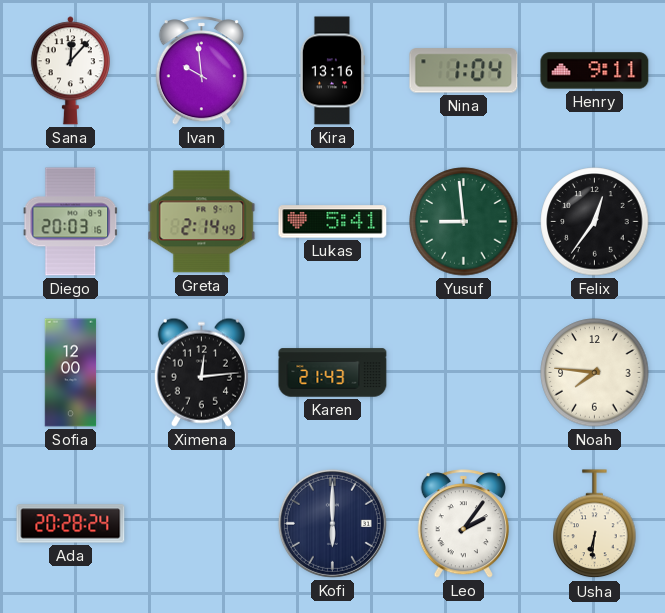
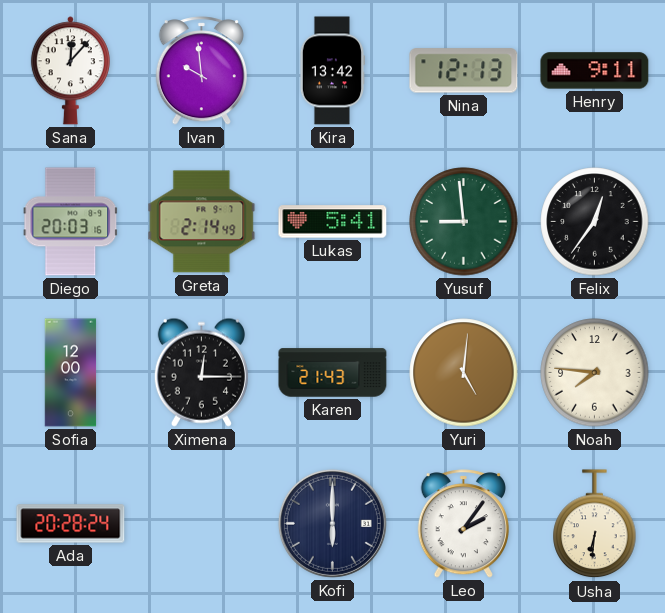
Kira: 13:16 -> 13:42 (331, 71)
Nina: 1:04 -> 12:13 (464, 71)
Ximena: 12:14 -> 12:15 (201, 372)
Yuri: none -> 5:01 (464, 373)
